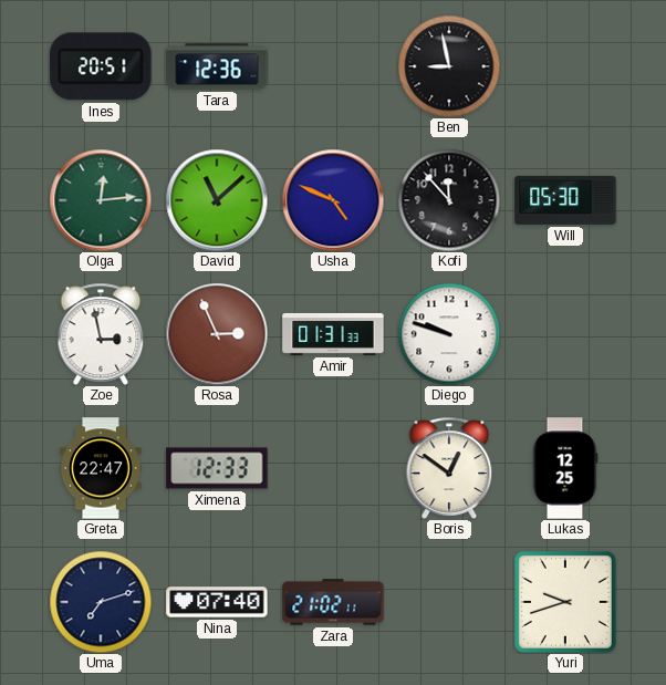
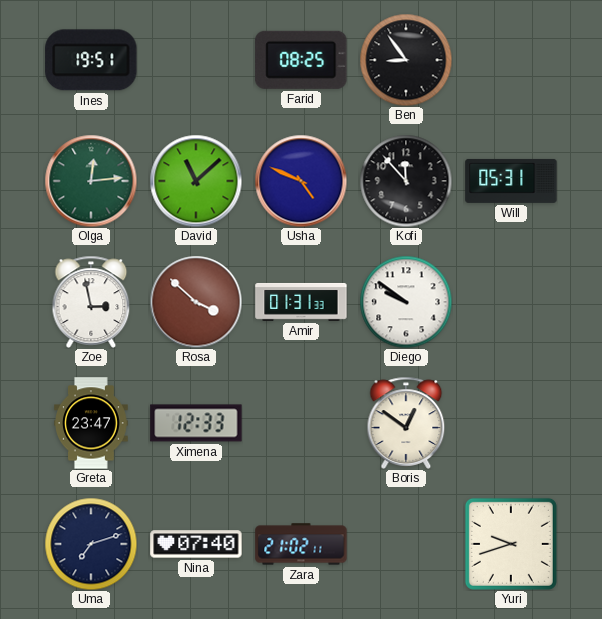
Ines: 20:51 -> 19:51 (91, 60)
Tara: 12:36 -> none (217, 66)
Farid: none -> 08:25 (301, 60)
Ben: 8:58 -> 8:54 (406, 60)
Will: 05:30 -> 05:31 (511, 181)
Rosa: 2:56 -> 3:52 (196, 302)
Diego: 9:48 -> 9:51 (406, 302)
Greta: 22:47 -> 23:47 (91, 423)
Lukas: 12:25 -> none (565, 468)
